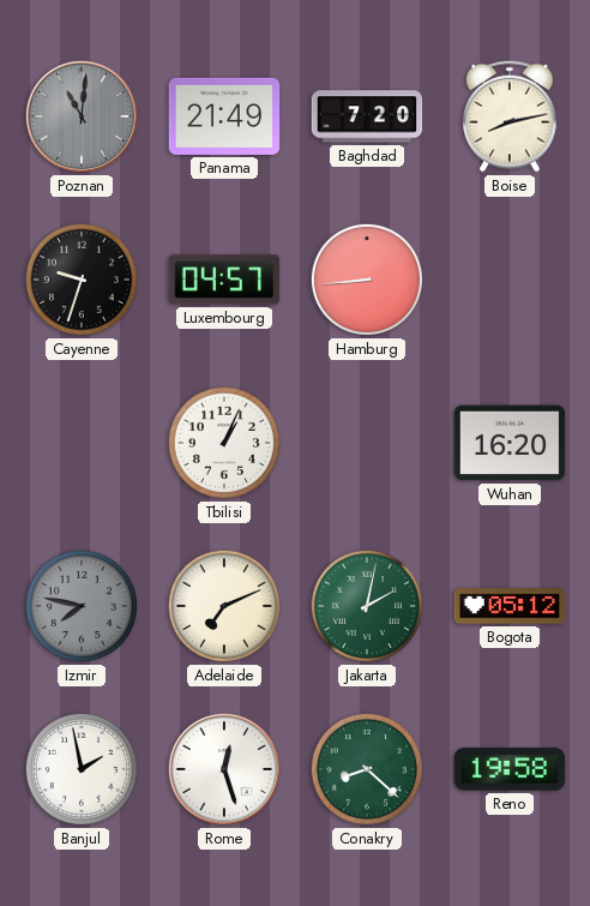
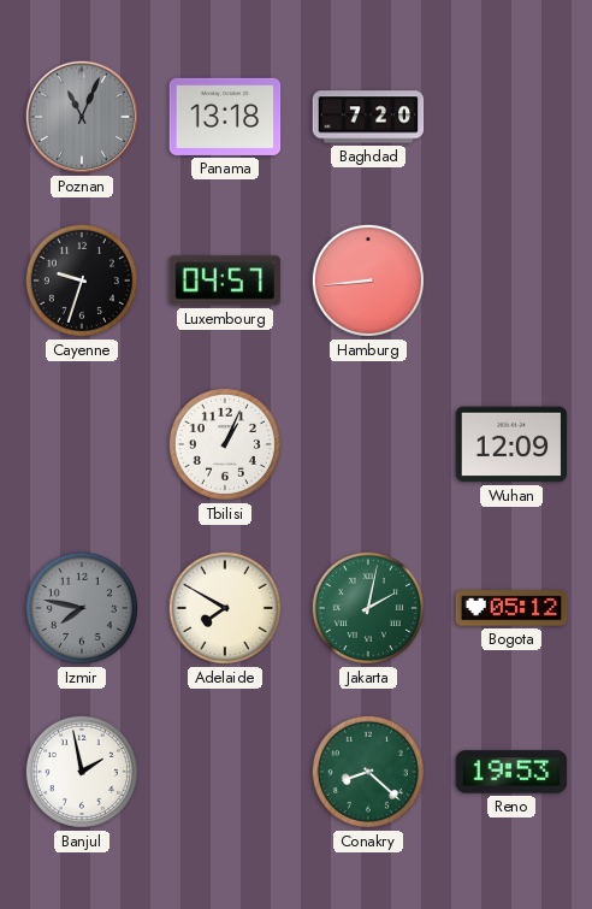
Poznan: 11:01 -> 11:04 (82, 117)
Panama: 21:49 -> 13:18 (225, 117)
Boise: 8:13 -> none (510, 116)
Wuhan: 16:20 -> 12:09 (511, 444)
Adelaide: 7:11 -> 7:50 (225, 608)
Rome: 12:27 -> none (224, 769)
Reno: 19:58 -> 19:53 (511, 772)
